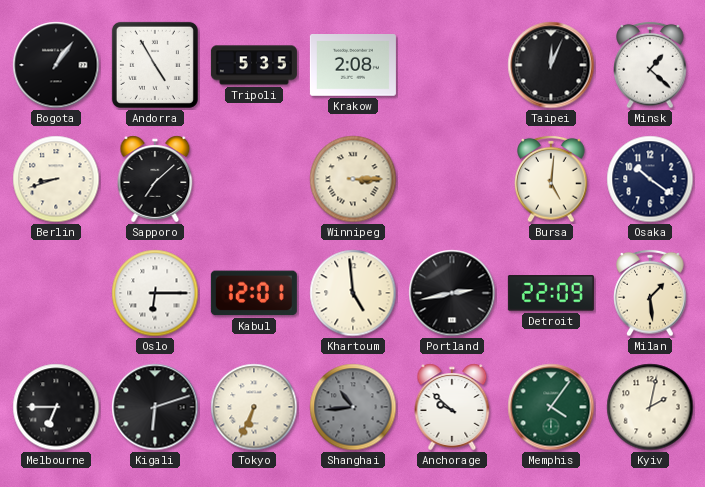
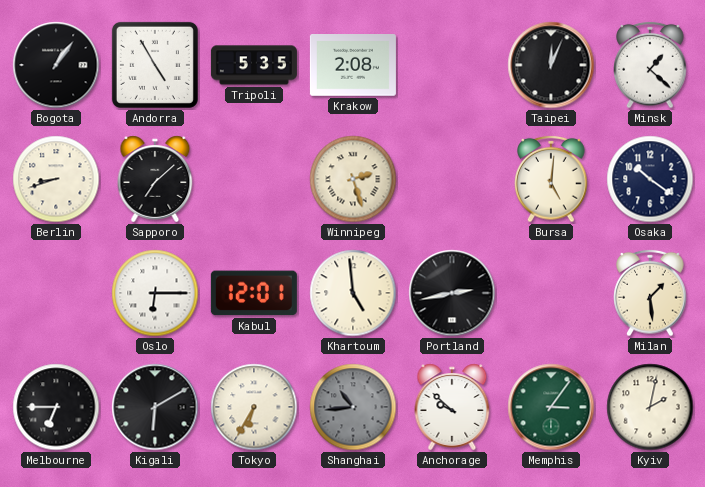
Winnipeg: 3:15 -> 2:27 (353, 179)
Detroit: 22:09 -> none (551, 293)
Kigali: 6:12 -> 6:10 (155, 407)
Tokyo: 6:34 -> 6:35 (254, 407)
Memphis: 4:06 -> 3:06 (551, 407)
